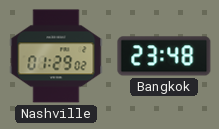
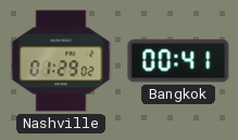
Bangkok: 23:48 -> 00:41 (178, 61)
